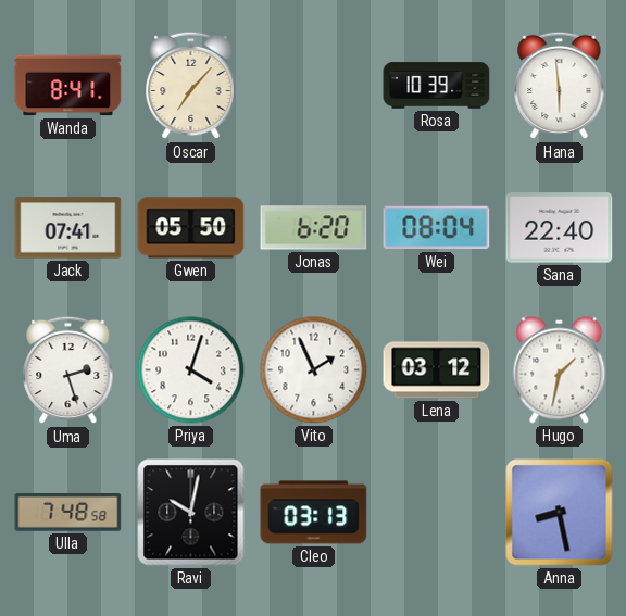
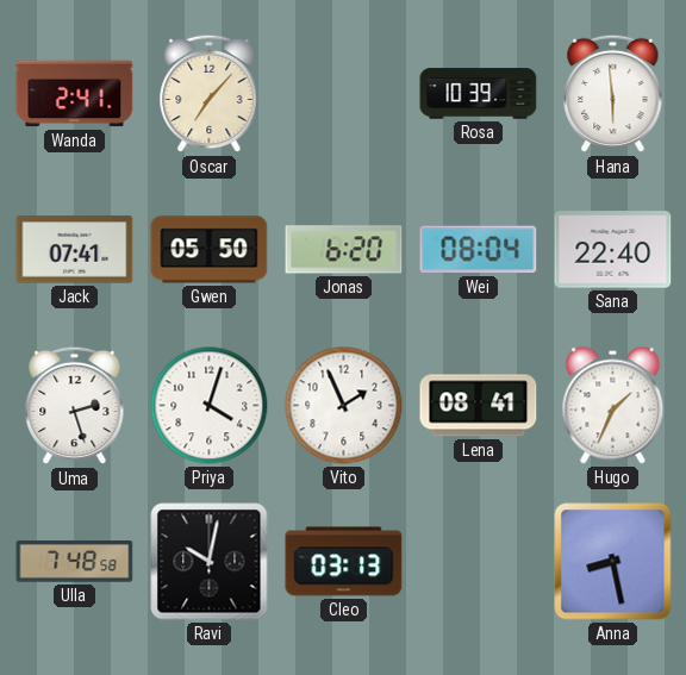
Wanda: 8:41 -> 2:41 (75, 94)
Lena: 03:12 -> 08:41 (479, 406)
Hugo: 1:32 -> 1:34 (613, 406)
